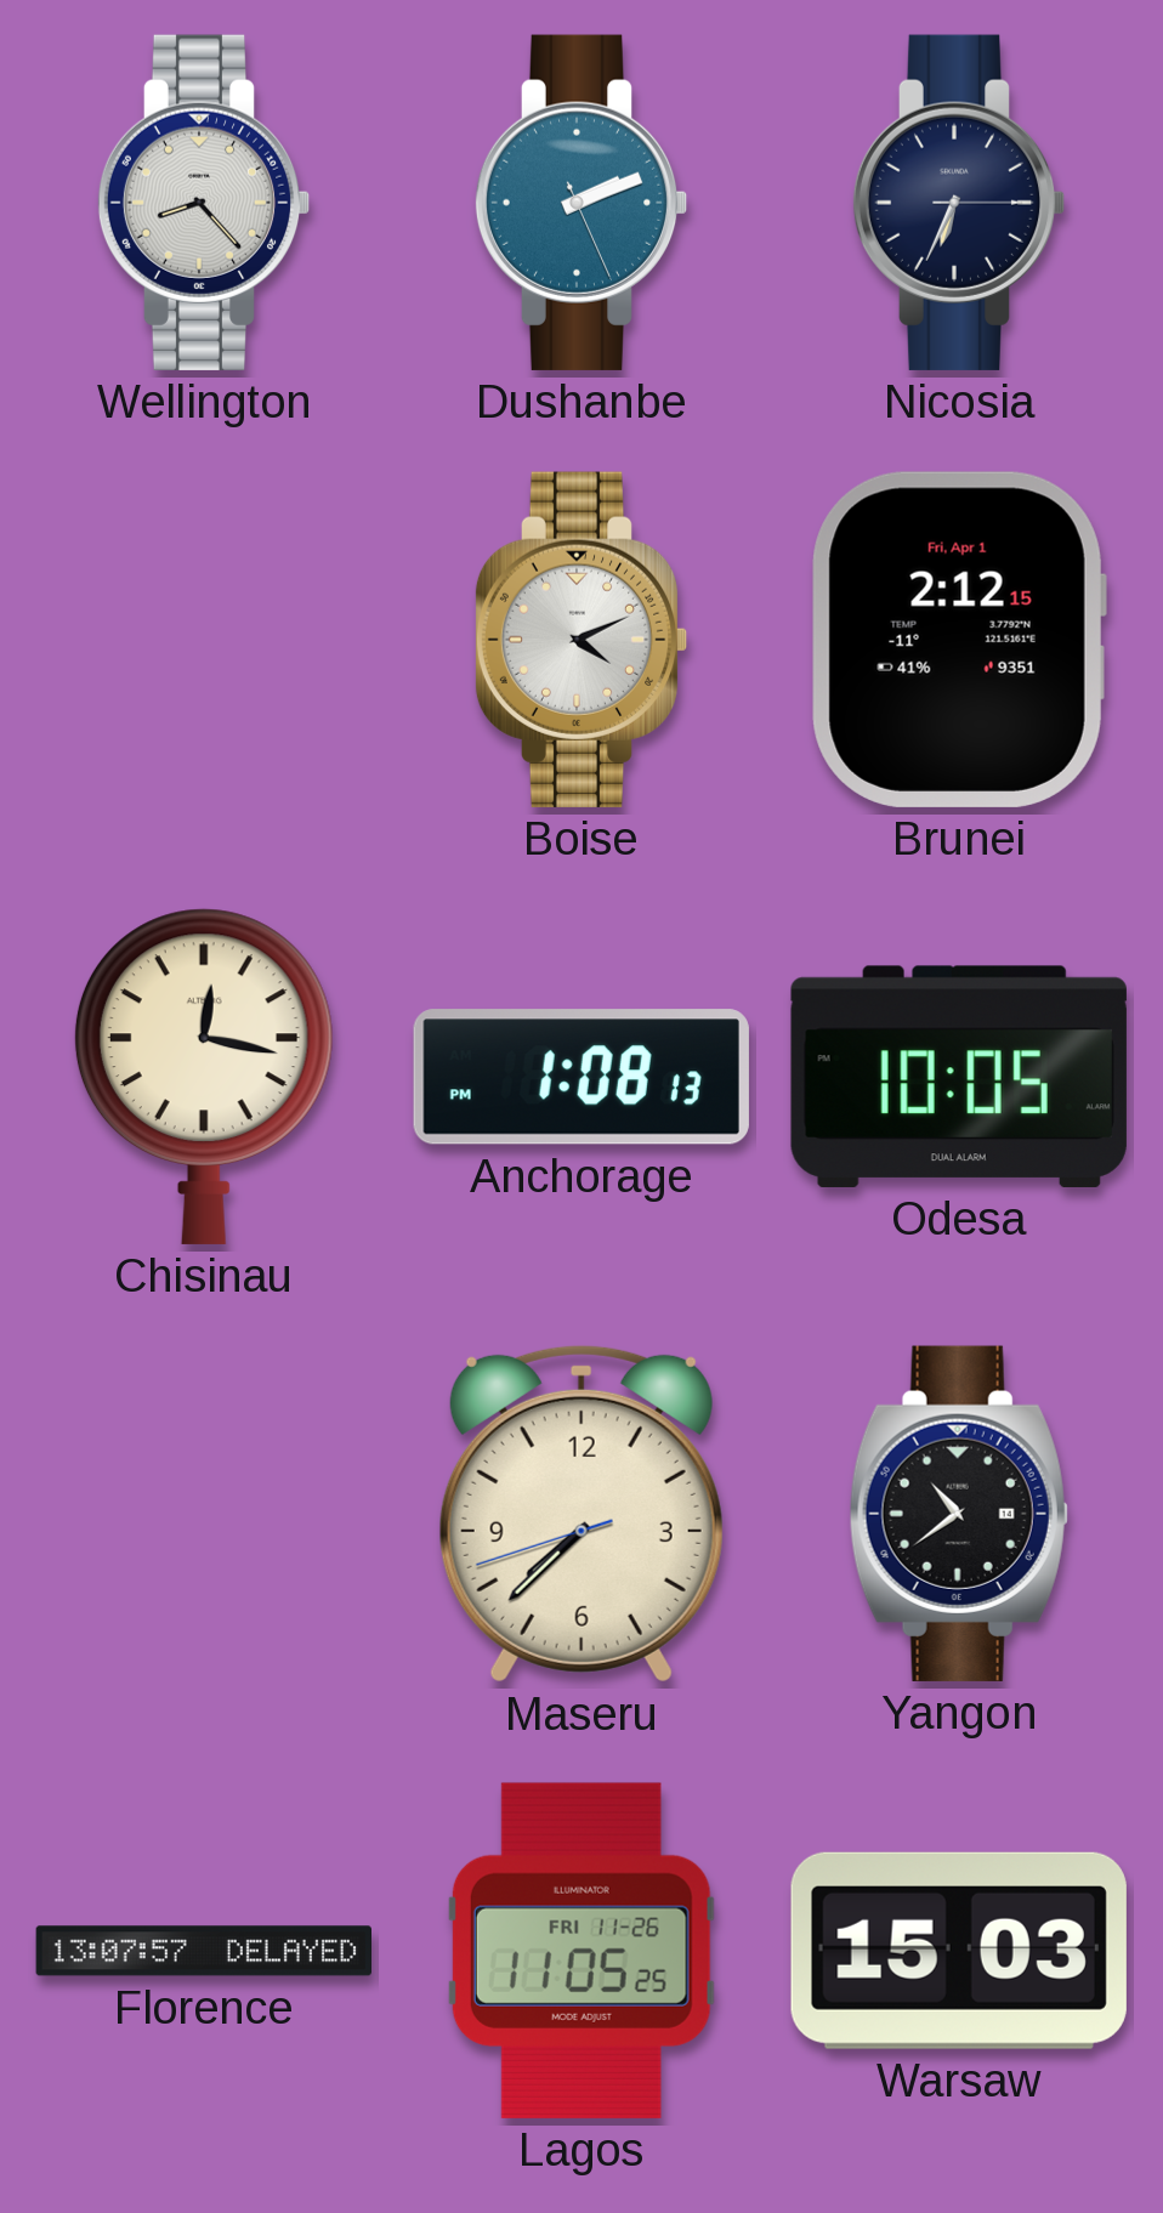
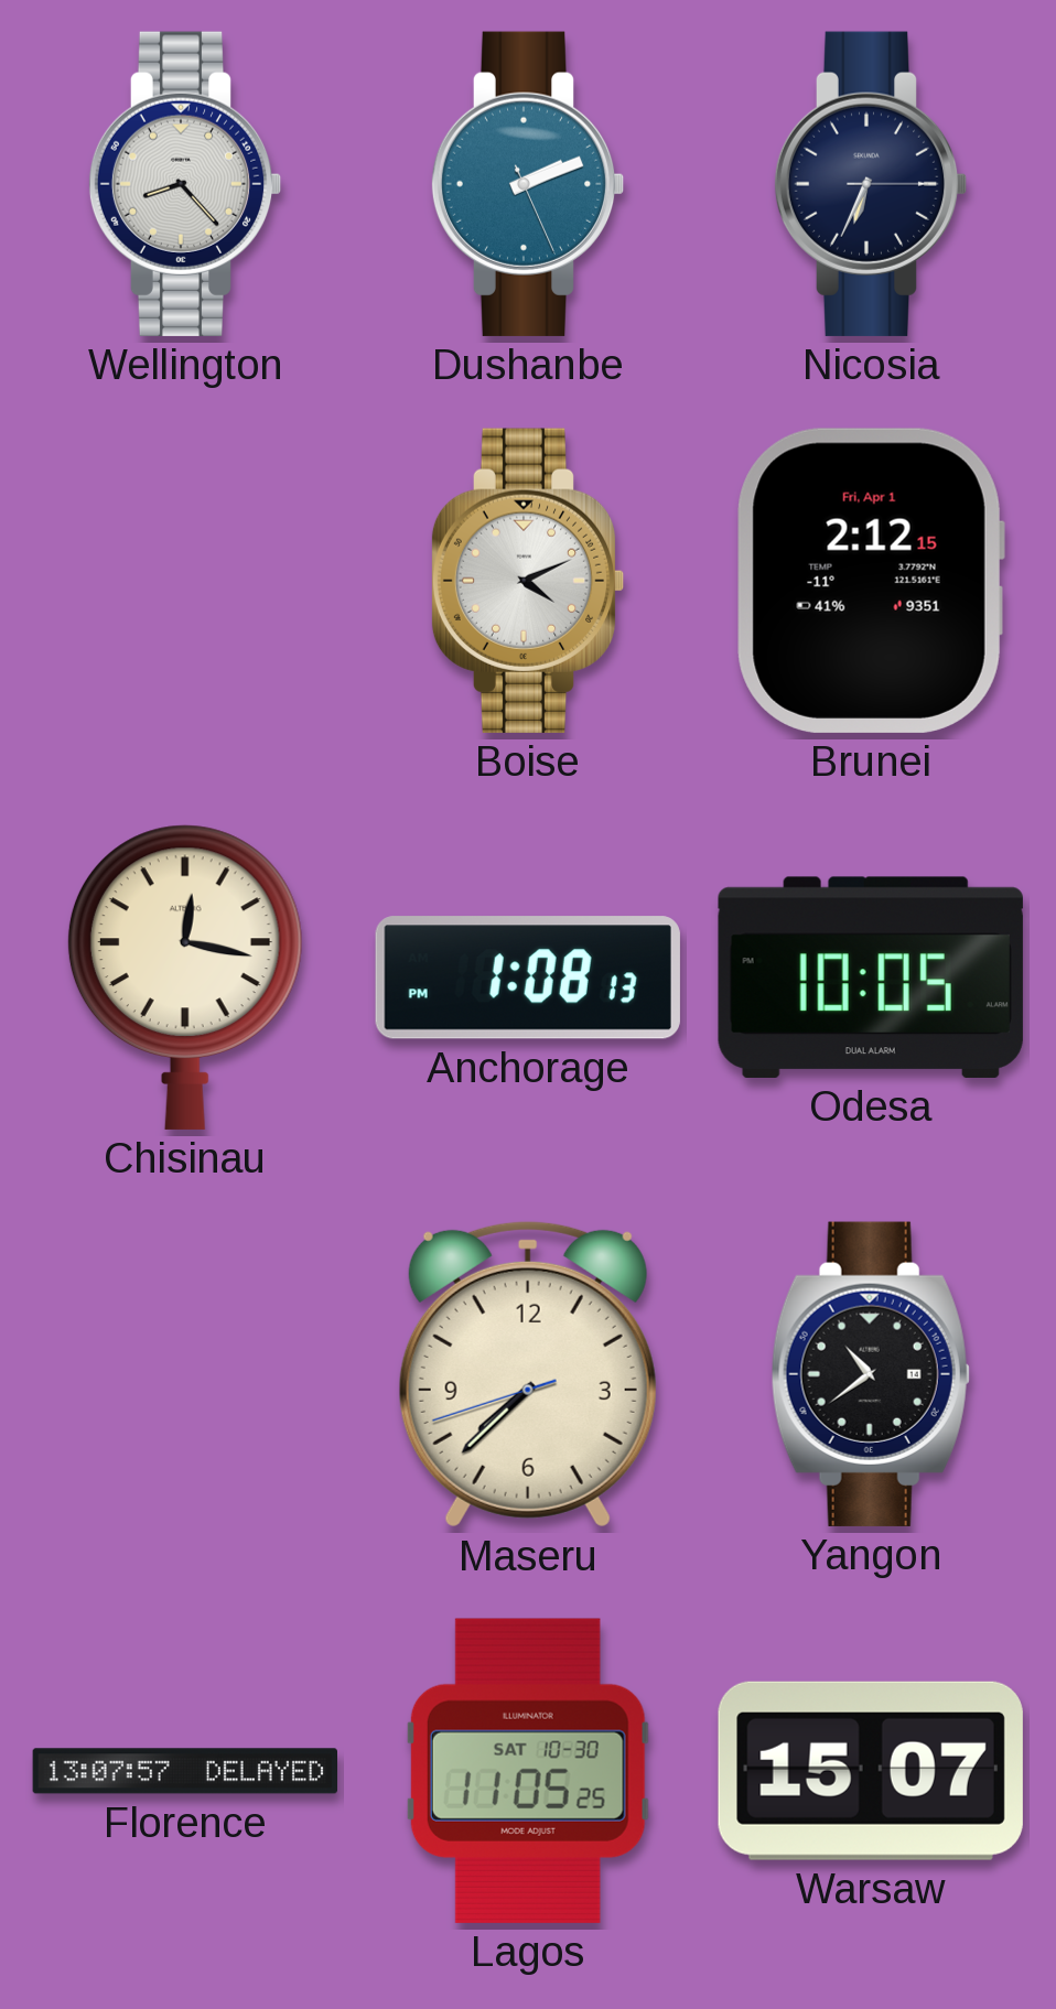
Lagos date: FRI 11-26 -> SAT 10-30 (528, 1771)
Warsaw: 15:03 -> 15:07 (871, 1771)
